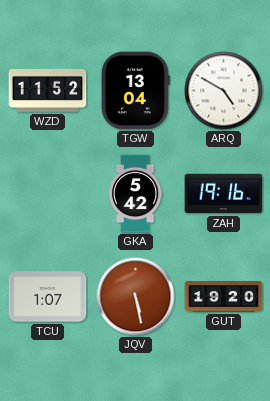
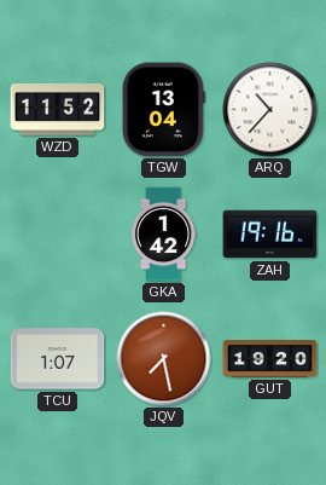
ARQ: 4:50 -> 10:37 (270, 110)
GKA: 5:42 -> 1:42 (163, 235)
JQV: 5:28 -> 7:28 (164, 359)
